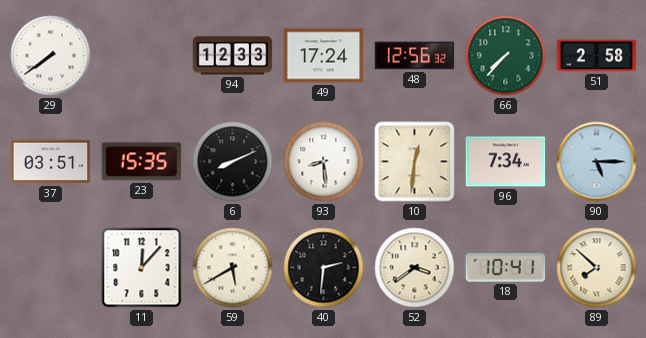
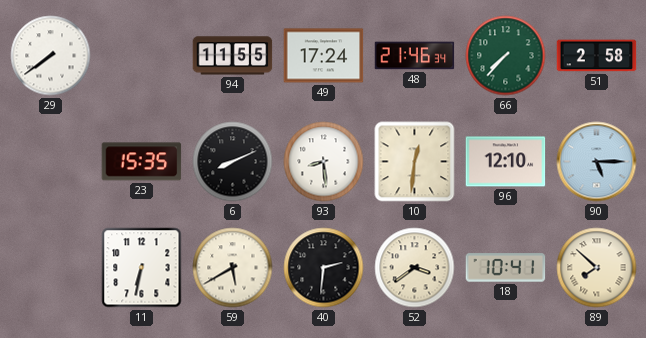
94: 12:33 -> 11:55 (233, 56)
48: 12:56 -> 21:46 (415, 56)
37: 03:51 -> none (51, 162)
96: 7:34 -> 12:10 (506, 162)
11: 12:07 -> 6:32 (142, 268)
